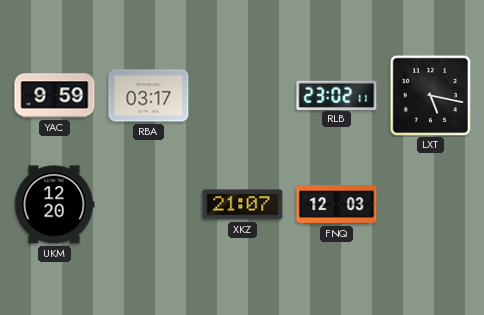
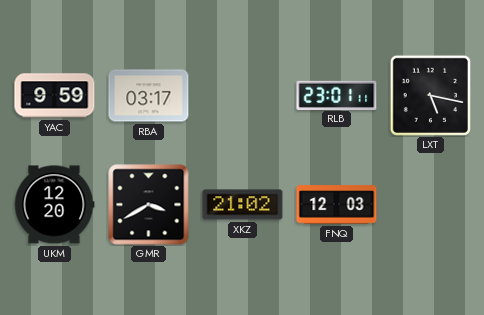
RLB: 23:02 -> 23:01 (337, 95)
GMR: none -> 3:40 (149, 205)
XKZ: 21:07 -> 21:02 (243, 205)
